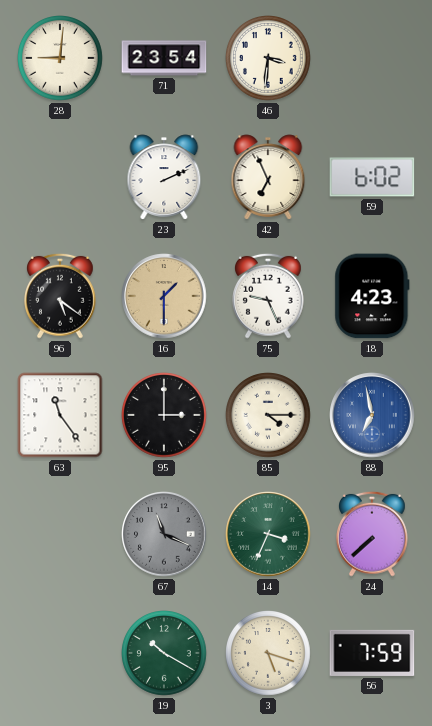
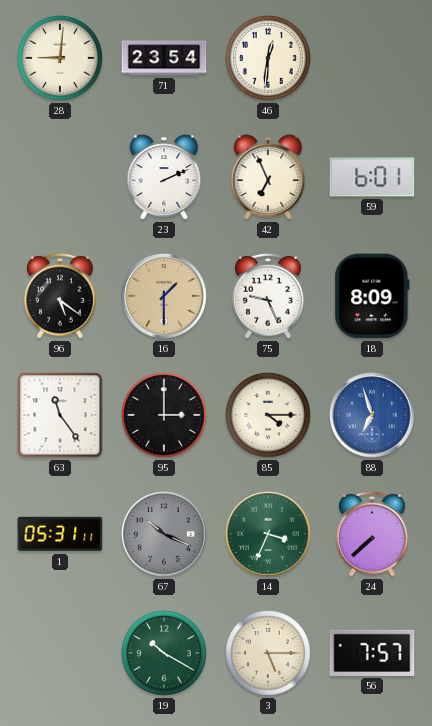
46: 3:31 -> 12:31 (269, 59)
59: 6:02 -> 6:01 (372, 177)
18: 4:23 -> 8:09 (372, 296)
88: 6:58 -> 6:57 (372, 415)
1: none -> 05:31 (60, 534)
67: 11:19 -> 10:19 (164, 534)
3: 5:18 -> 5:15 (269, 654)
56: 7:59 -> 7:57 (372, 653)
